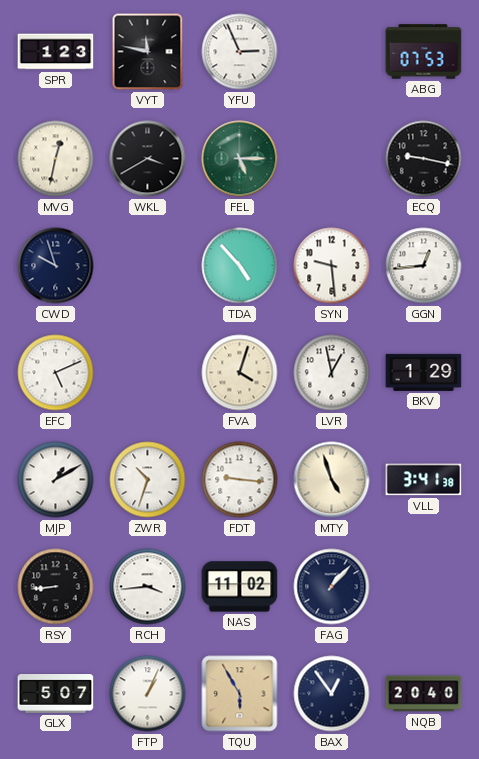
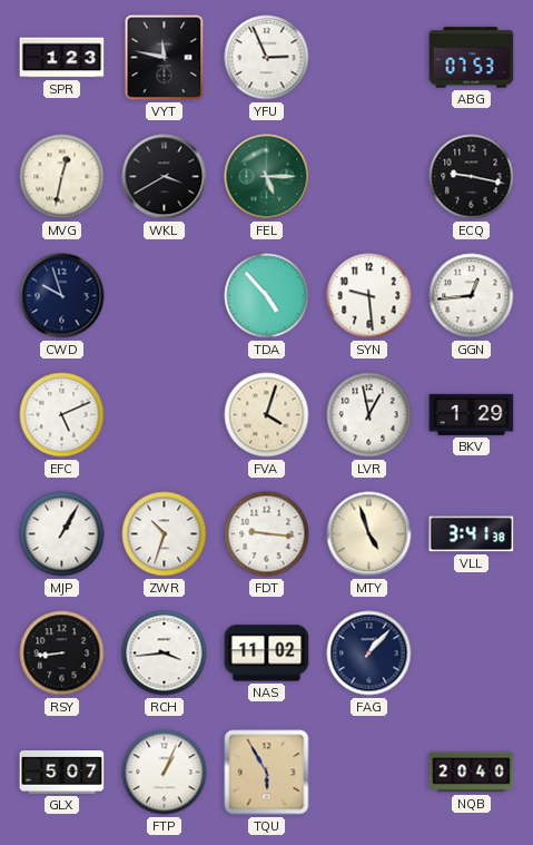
MJP: 1:10 -> 1:05 (62, 534)
BAX: 12:54 -> none (332, 694)
